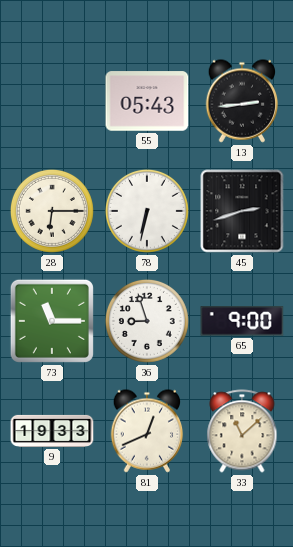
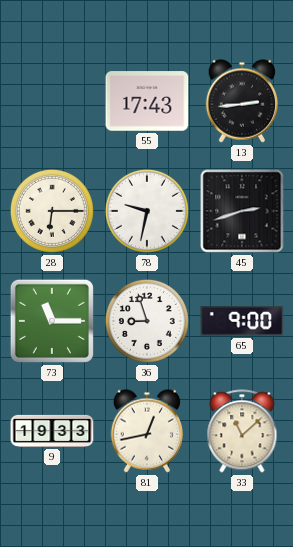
55: 05:43 -> 17:43 (147, 101)
78: 6:32 -> 9:32 (147, 211)
81: 12:41 -> 12:43 (147, 431)
